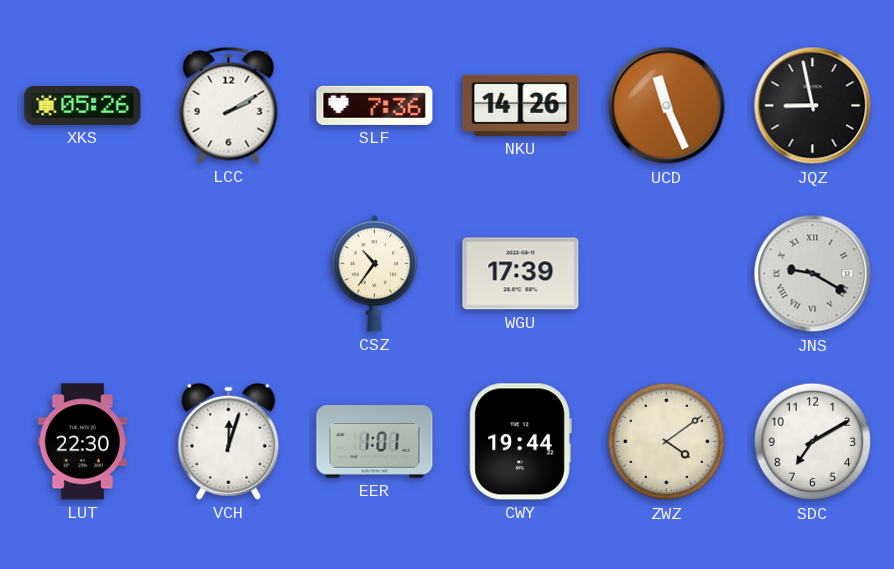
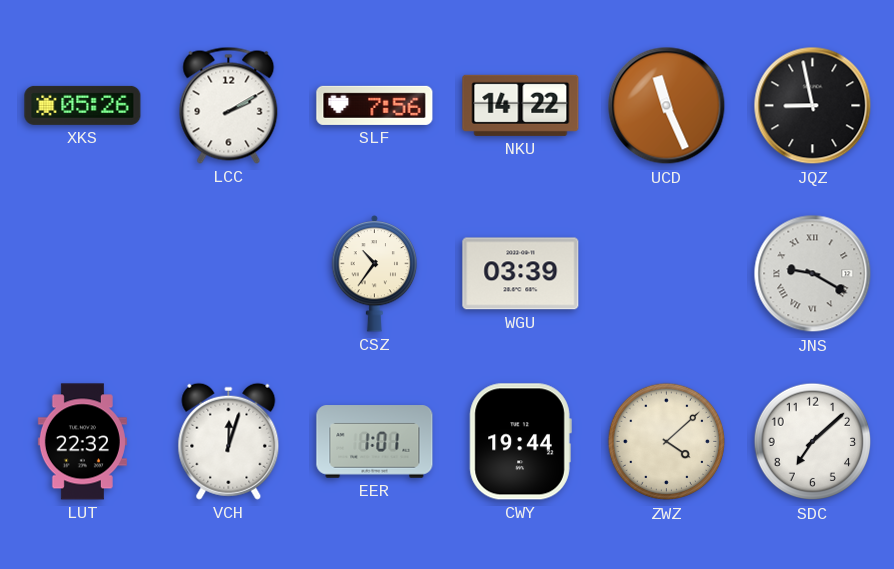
SLF: 7:36 -> 7:56 (375, 105)
NKU: 14:26 -> 14:22 (521, 105)
WGU: 17:39 -> 03:39 (521, 274)
LUT: 22:30 -> 22:32 (82, 442)
ZWZ: 4:09 -> 4:08 (667, 442)
SDC: 7:10 -> 7:08 (813, 442)
